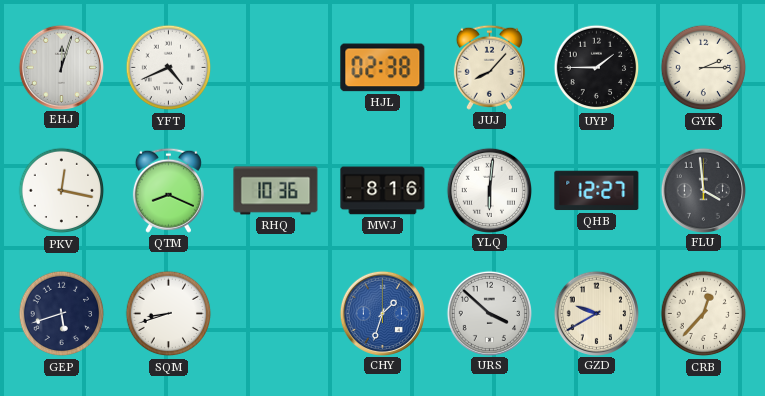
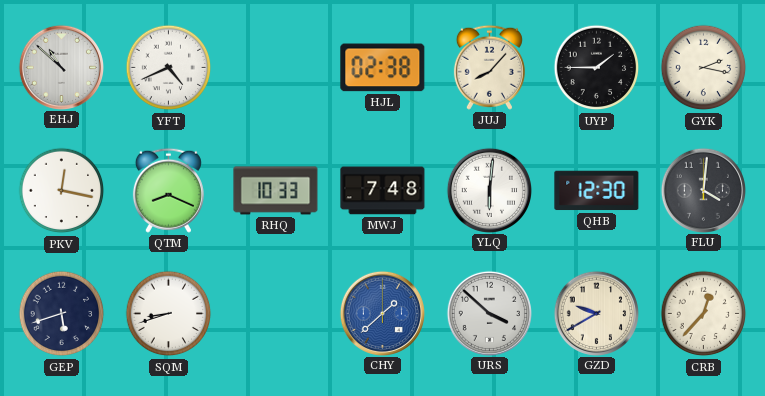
EHJ: 12:03 -> 10:52 (61, 67)
GYK: 2:15 -> 2:17 (704, 68)
RHQ: 10:36 -> 10:33 (276, 191)
MWJ: 8:16 -> 7:48 (383, 191)
QHB: 12:27 -> 12:30 (597, 191)
FLU: 3:59 -> 4:01 (703, 190)
CHY: 1:33 -> 1:38 (382, 313)
